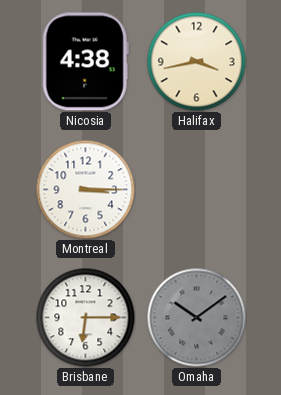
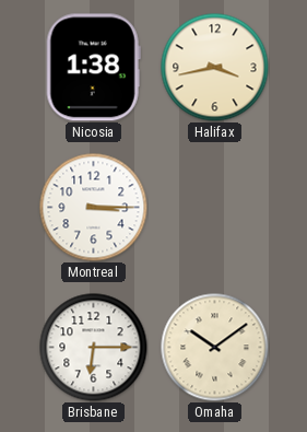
Nicosia: 4:38 -> 1:38 (93, 68)
Omaha dial: grey -> cream (215, 348)
